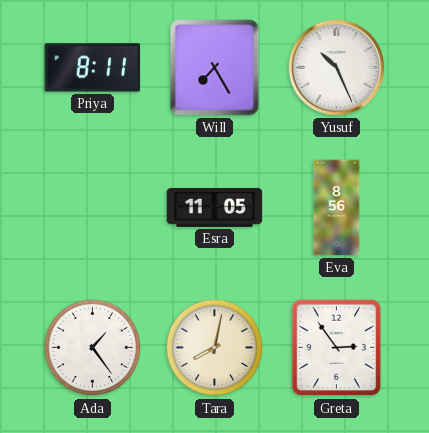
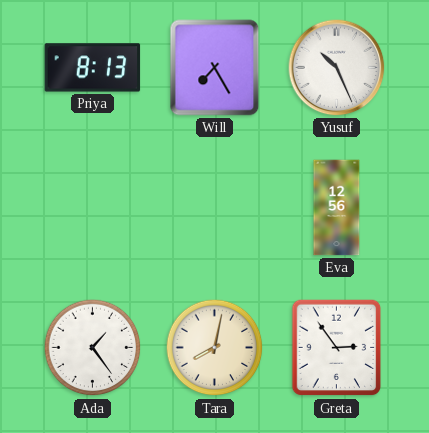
Priya: 8:11 -> 8:13 (93, 68)
Esra: 11:05 -> none (215, 207)
Eva: 8:56 -> 12:56 (337, 208)
